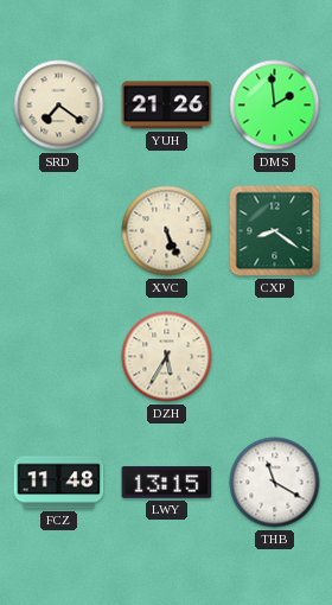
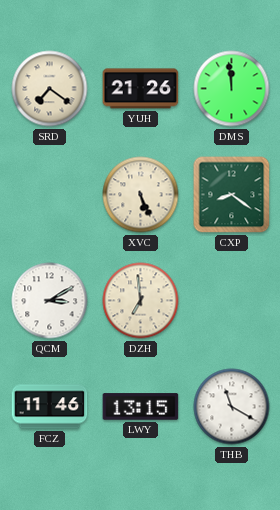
DMS: 1:59 -> 11:59 (232, 89)
QCM: none -> 3:10 (50, 301)
DZH: 5:35 -> 6:59 (141, 301)
FCZ: 11:48 -> 11:46 (50, 407)
